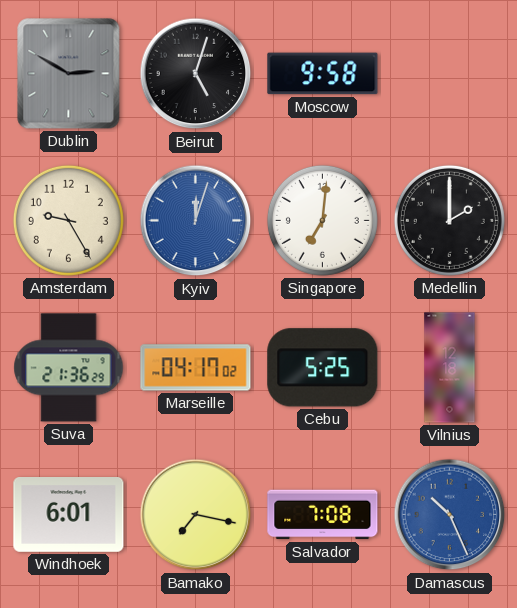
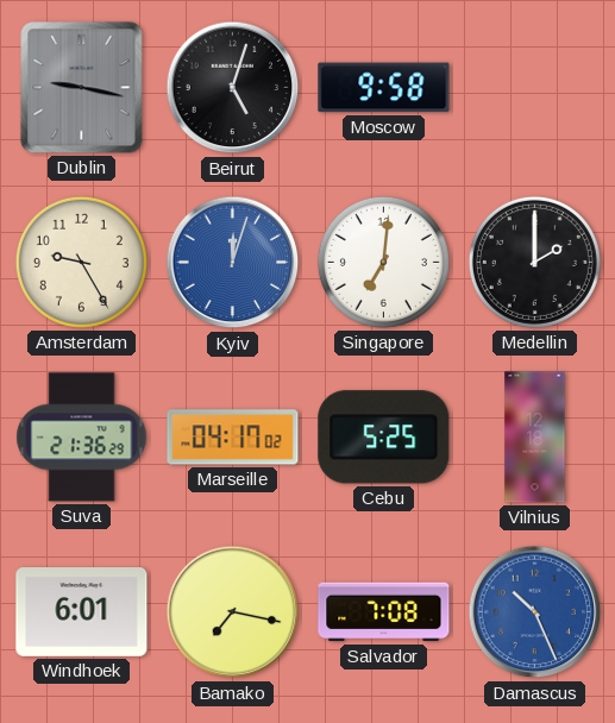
Dublin: 2:50 -> 9:17 (82, 88)
